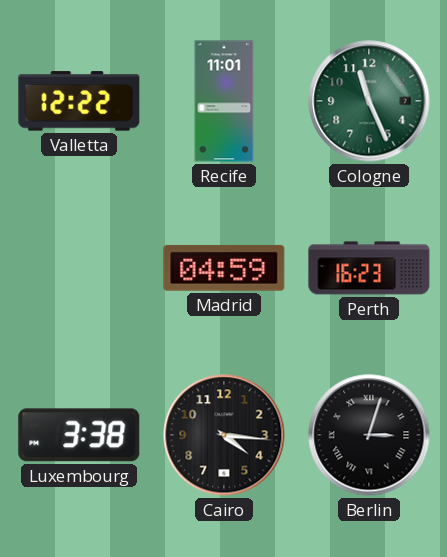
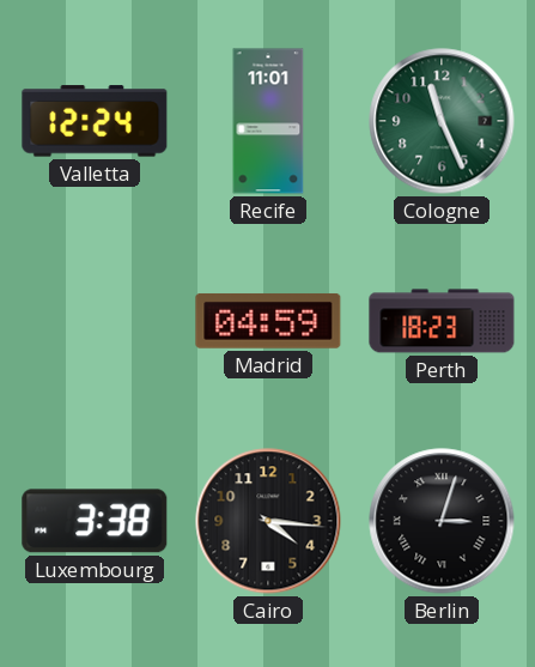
Valletta: 12:22 -> 12:24 (95, 121)
Perth: 16:23 -> 18:23 (442, 321)
